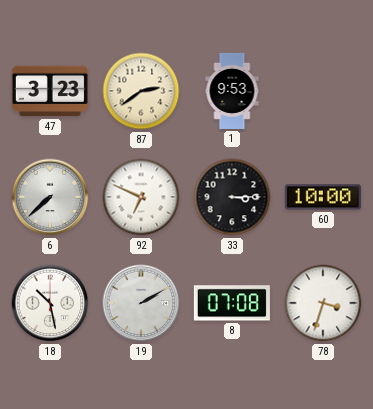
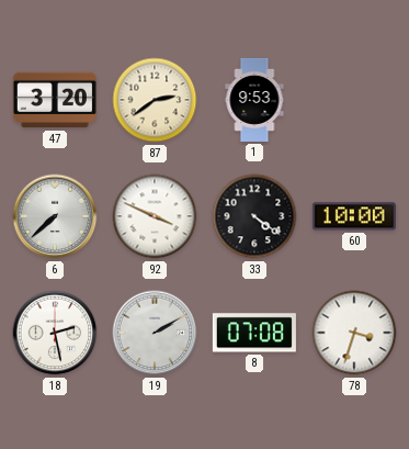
47: 3:23 -> 3:20 (55, 100)
92: 6:49 -> 3:49 (155, 216)
33: 3:15 -> 4:21 (254, 216)
18: 10:28 -> 2:28 (55, 333)
